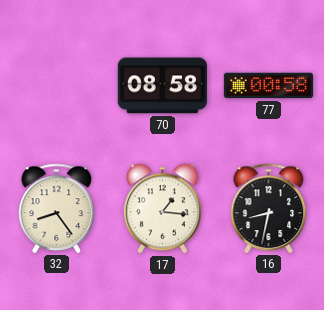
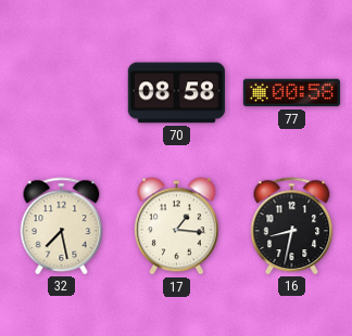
32: 8:24 -> 7:28 (62, 225)
